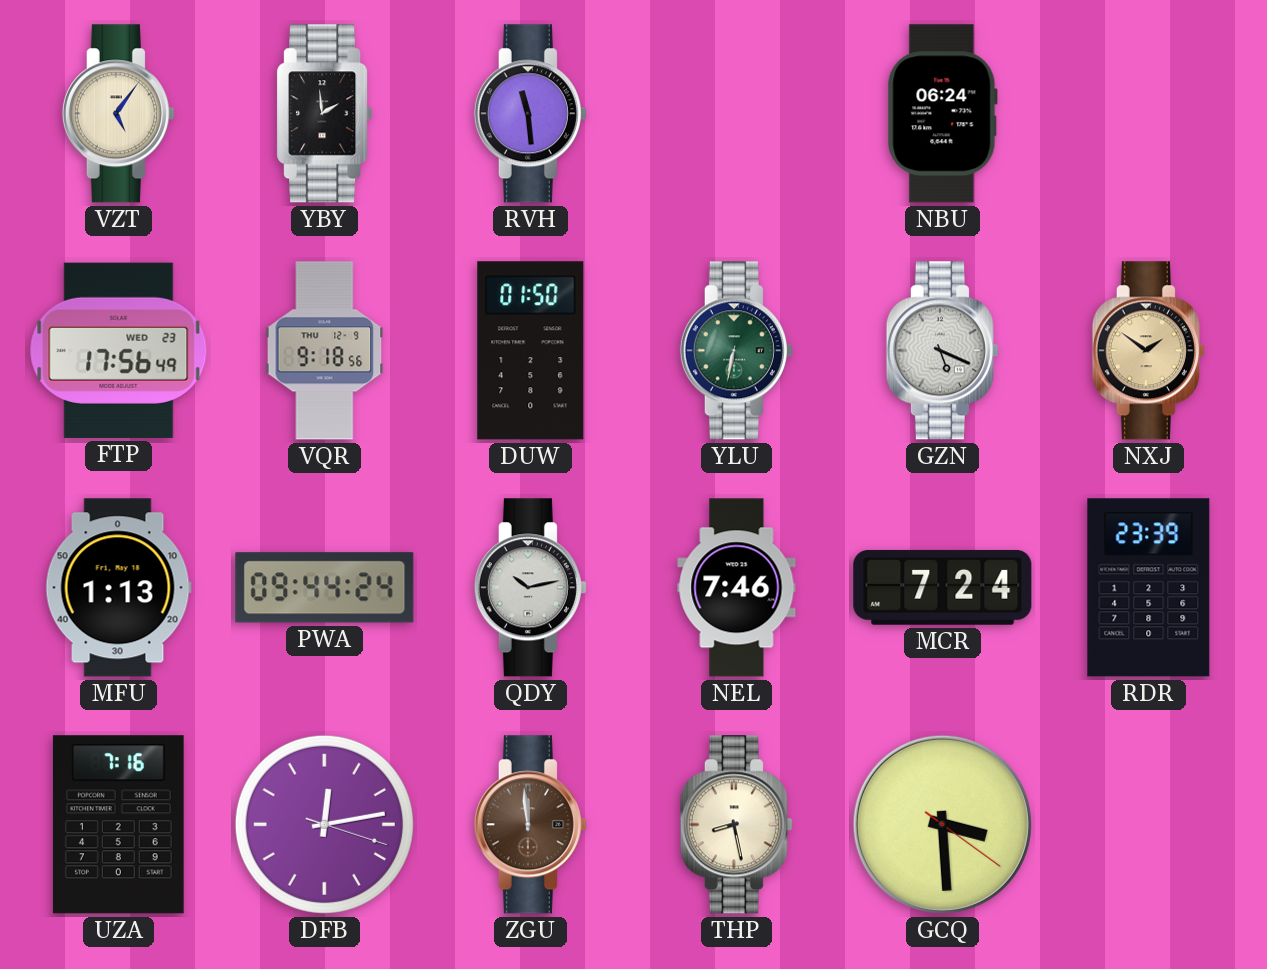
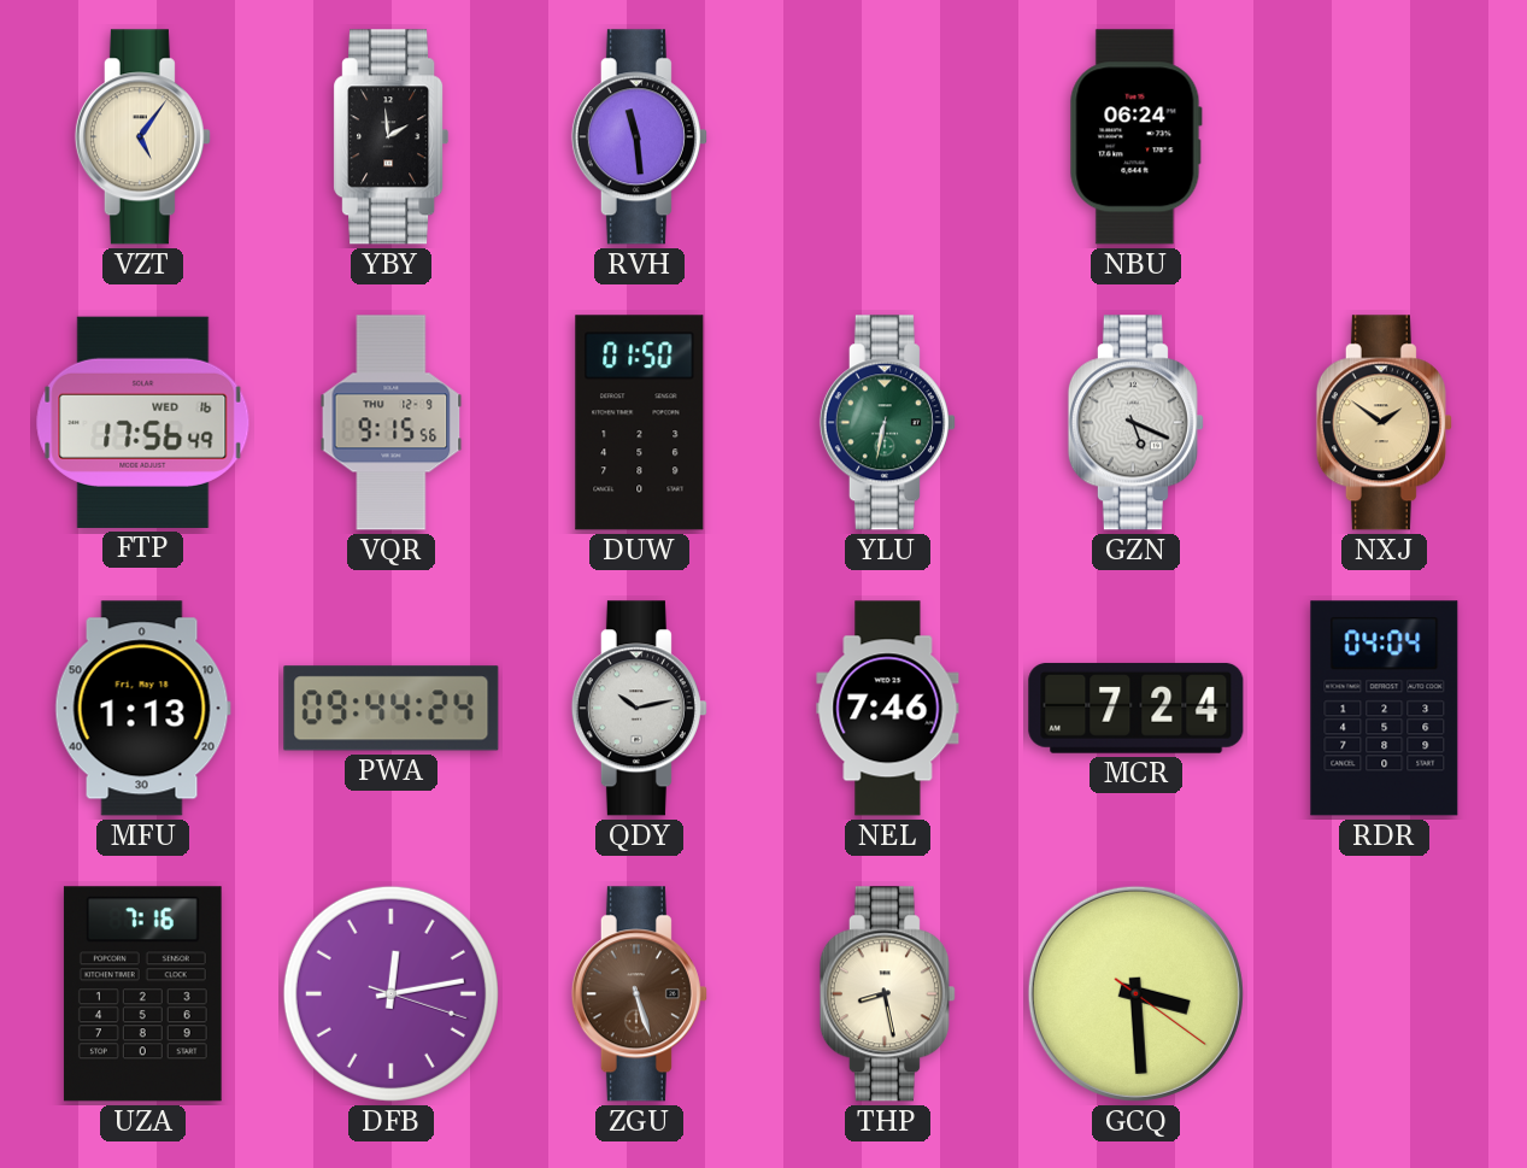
FTP date: WED 23 -> WED 16 (143, 422)
VQR: 9:18 -> 9:15 (392, 423)
RDR: 23:39 -> 04:04 (1385, 709)
ZGU: 11:59 -> 5:27 (639, 994)
